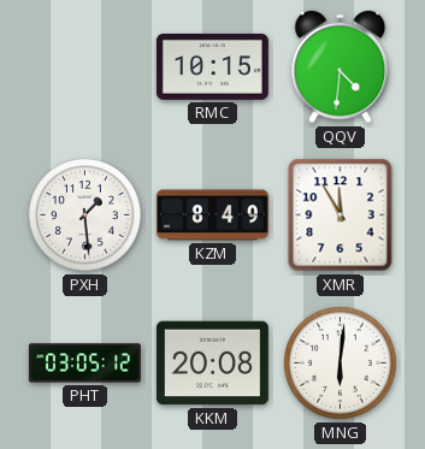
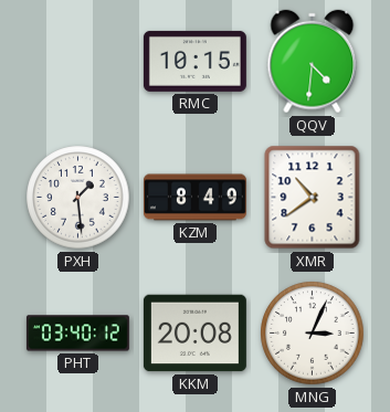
XMR: 11:55 -> 10:39 (313, 198)
PHT: 03:05 -> 03:40 (77, 334)
MNG: 6:01 -> 3:04 (313, 334)
